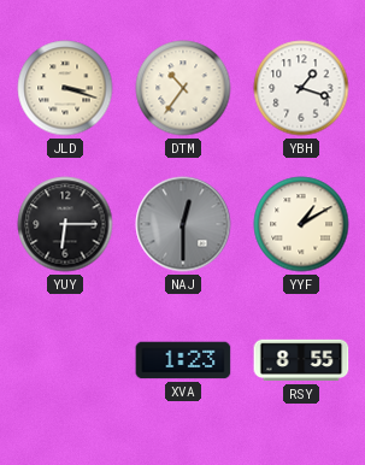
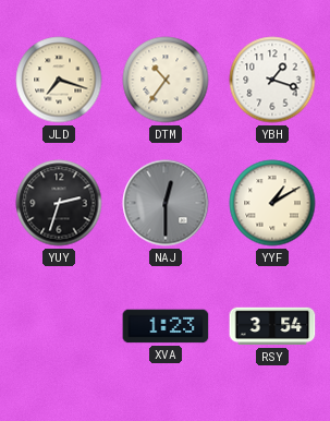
JLD: 3:18 -> 7:18 (59, 80)
YUY: 6:15 -> 2:33 (59, 203)
RSY: 8:55 -> 3:54 (272, 326)
